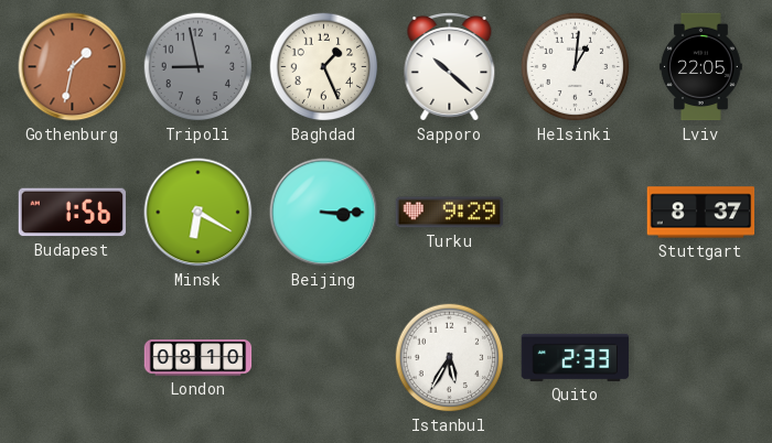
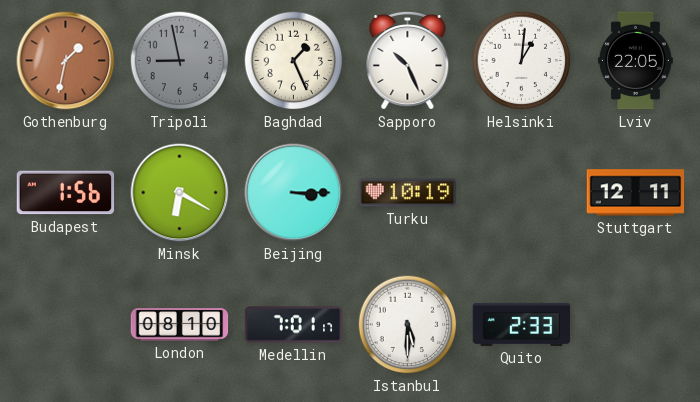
Sapporo: 10:22 -> 10:26 (408, 61)
Turku: 9:29 -> 10:19 (408, 193)
Stuttgart: 8:37 -> 12:11 (636, 193)
Medellin: none -> 7:01 (294, 325)
Istanbul: 5:35 -> 5:30 (408, 325)
